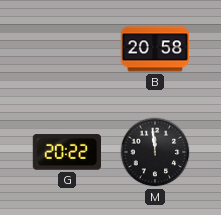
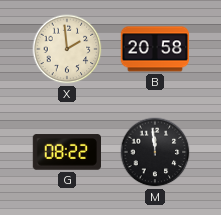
X: none -> 1:59 (67, 49)
G: 20:22 -> 08:22 (66, 152)
